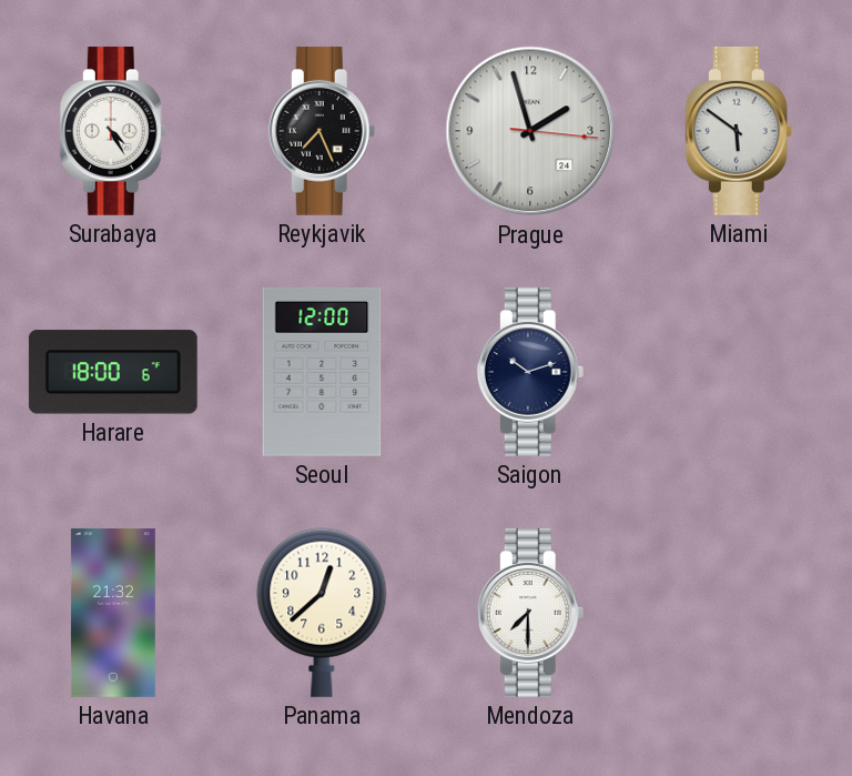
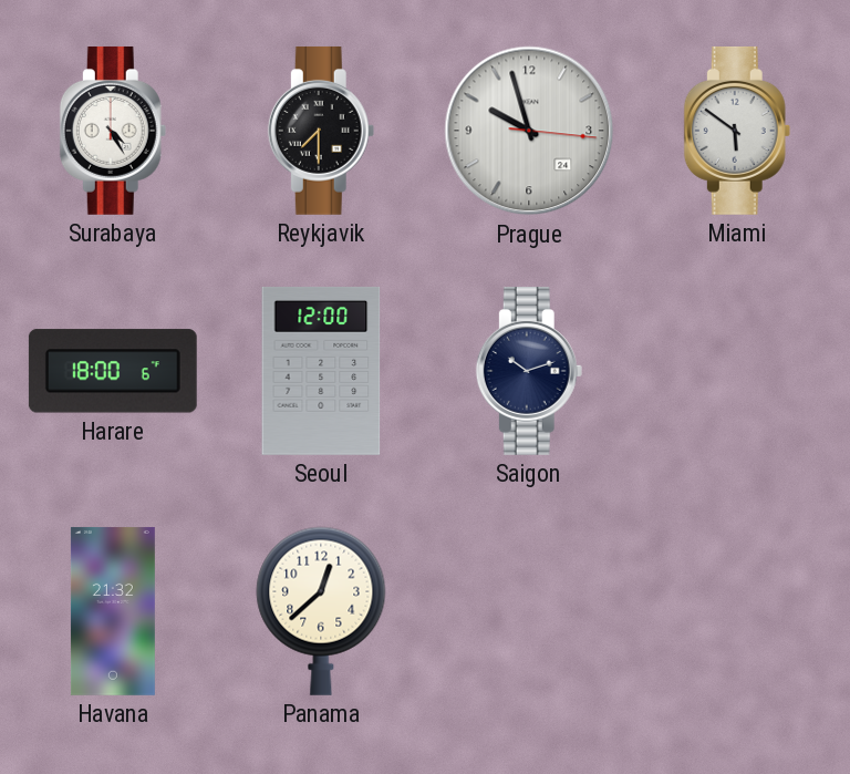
Reykjavik: 7:26 -> 7:30 (321, 131)
Prague: 1:57 -> 9:57 (529, 131)
Mendoza: 7:30 -> none (530, 613)
